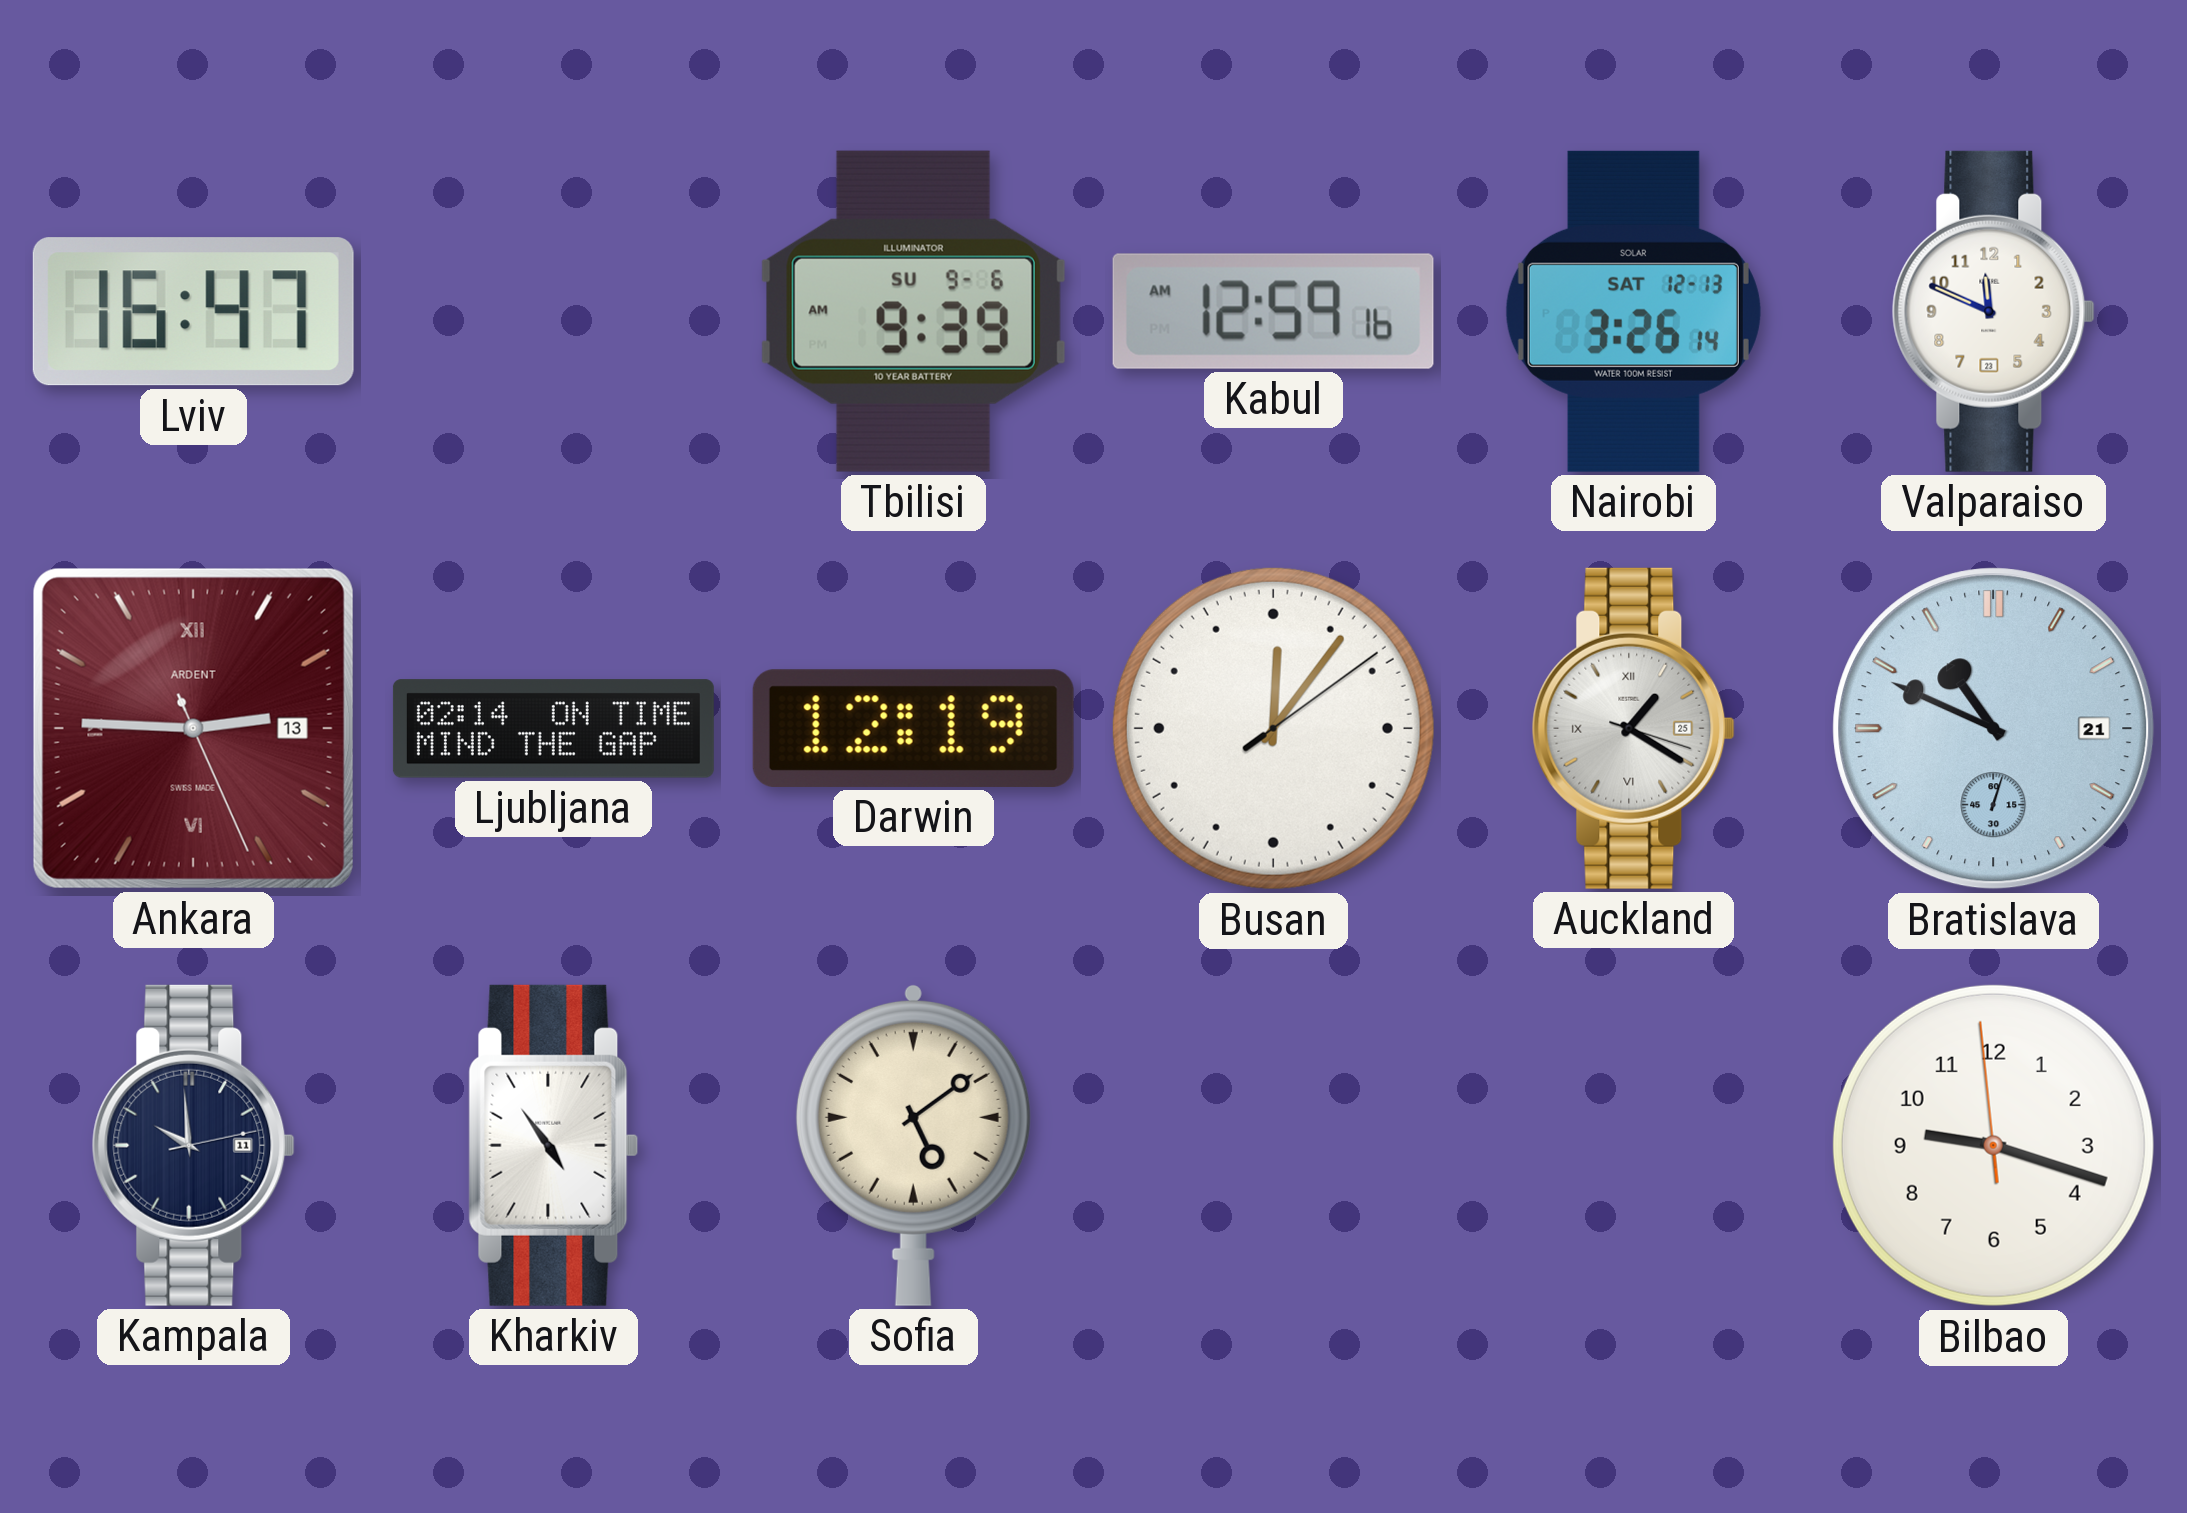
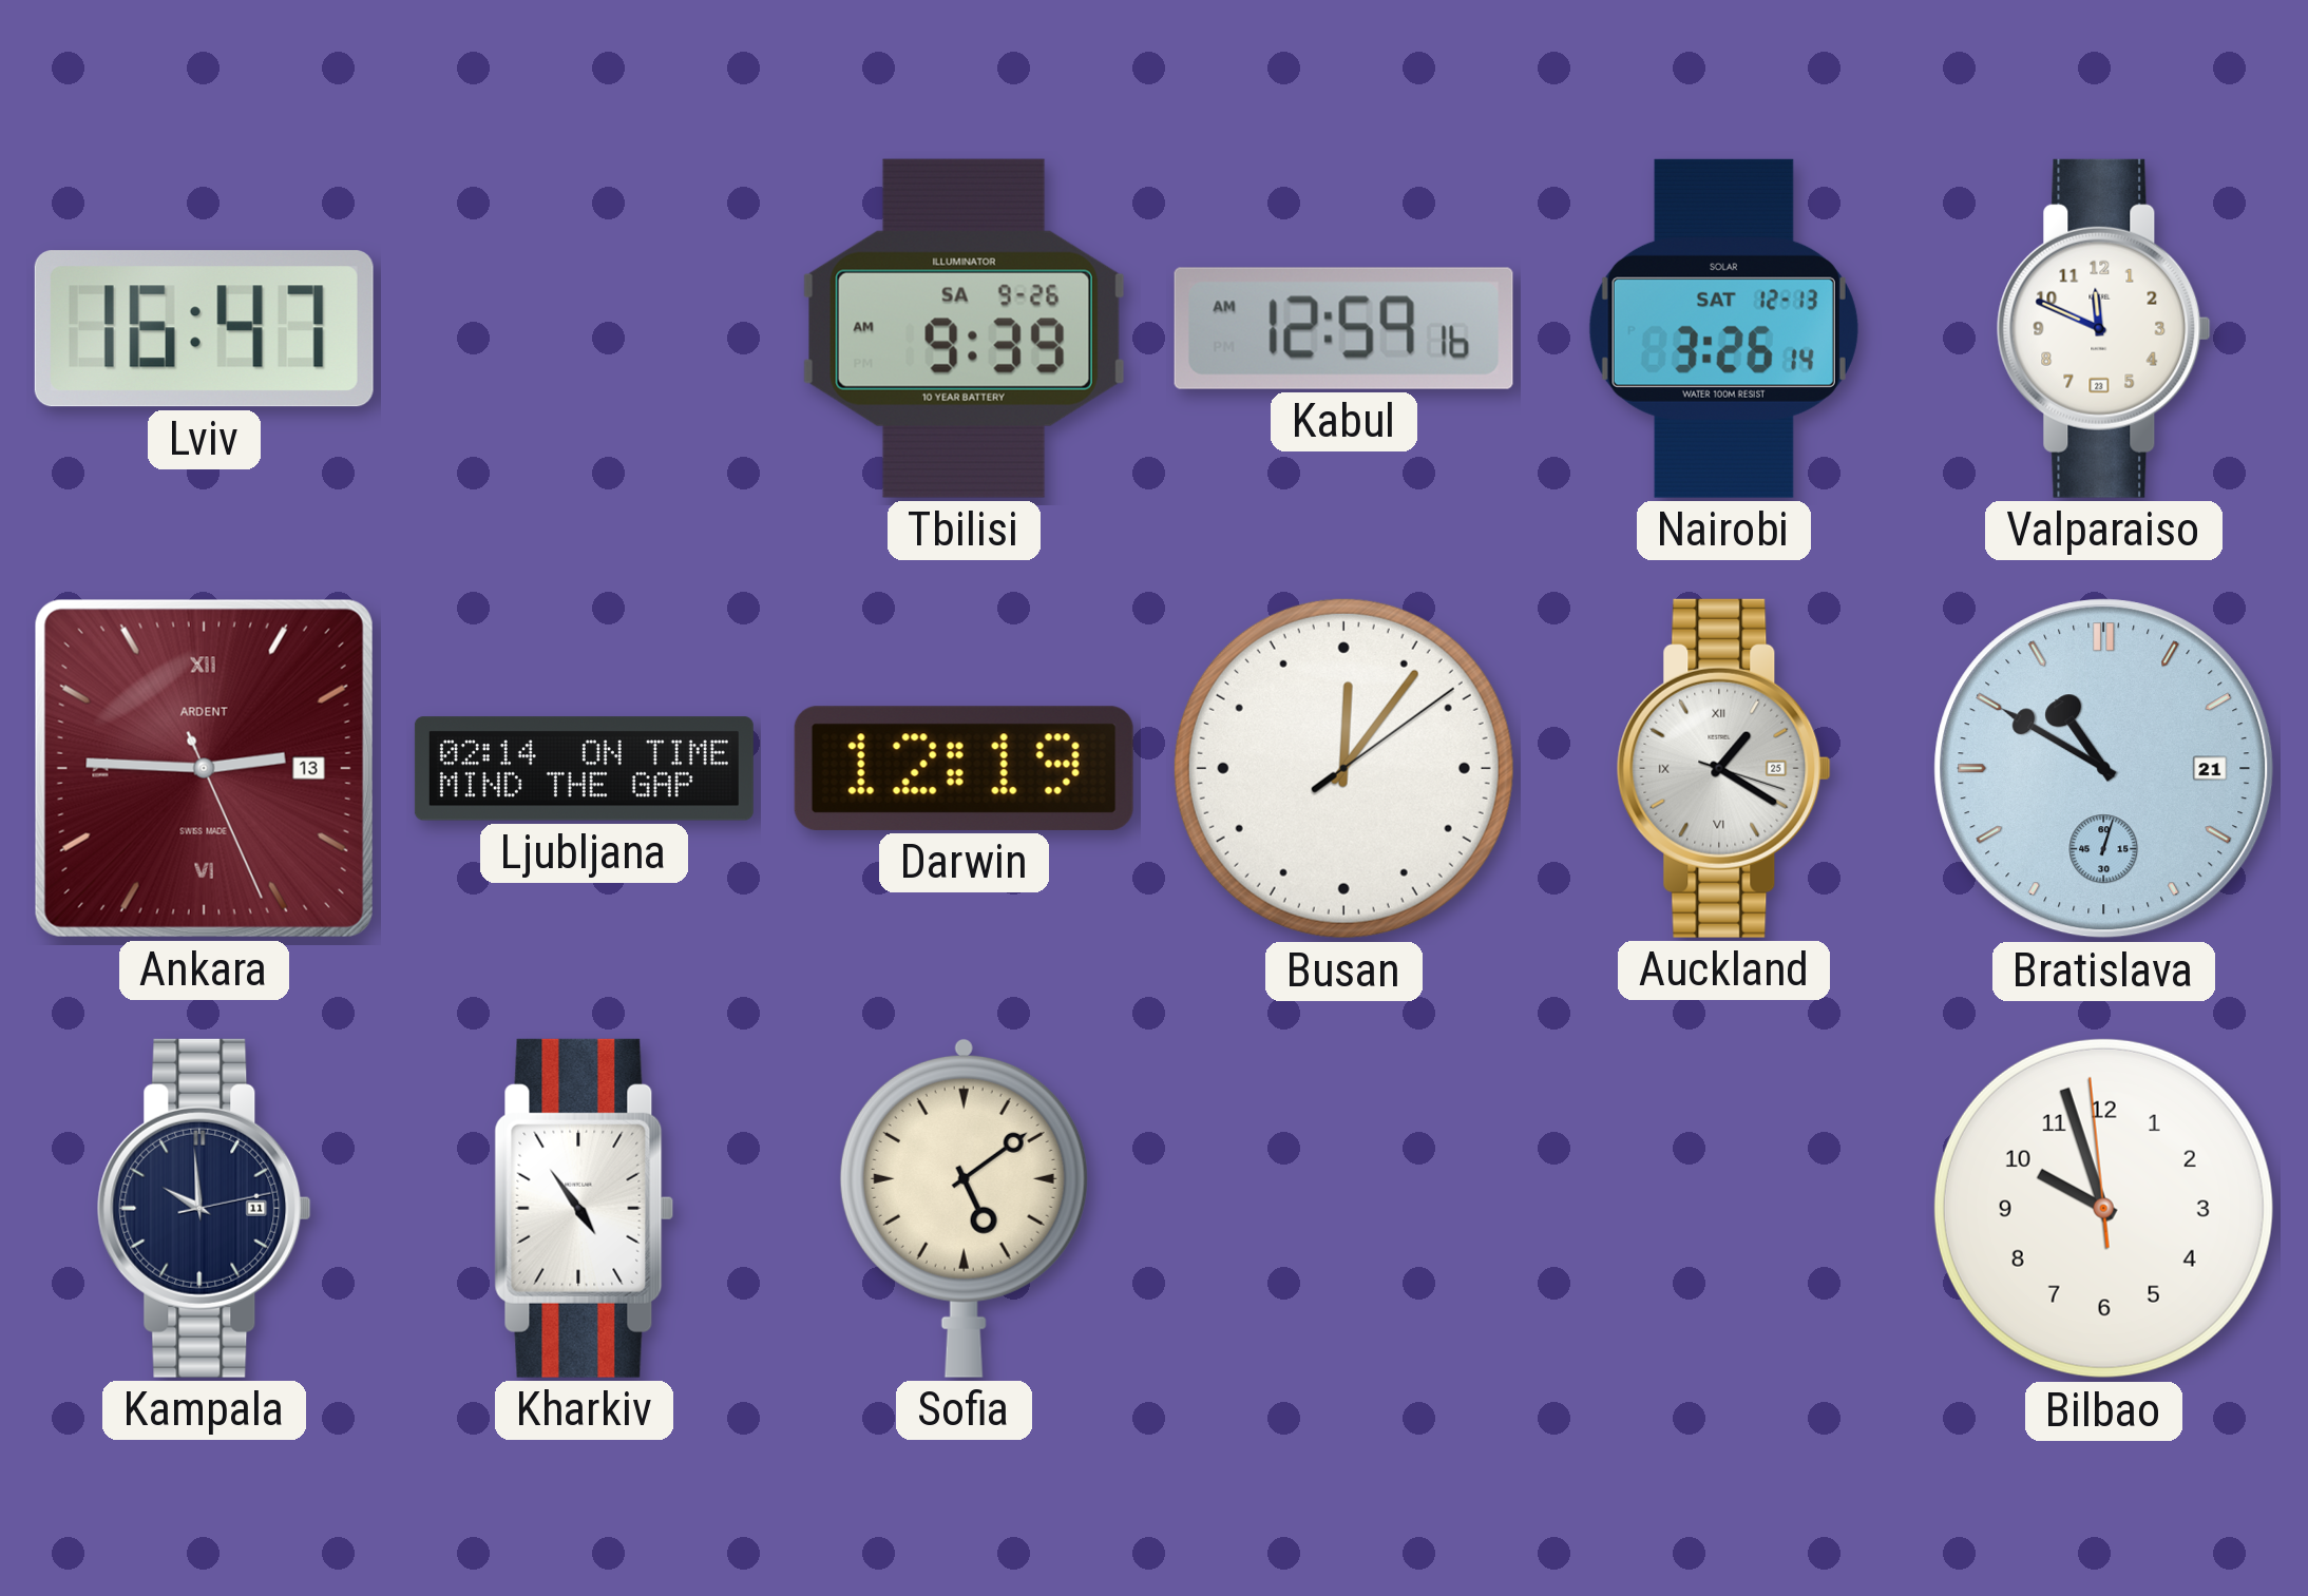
Tbilisi date: SU 9-6 -> SA 9-26 (964, 328)
Bratislava: 10:49 -> 10:50 (2104, 769)
Bilbao: 9:17 -> 9:56 (2103, 1208)
